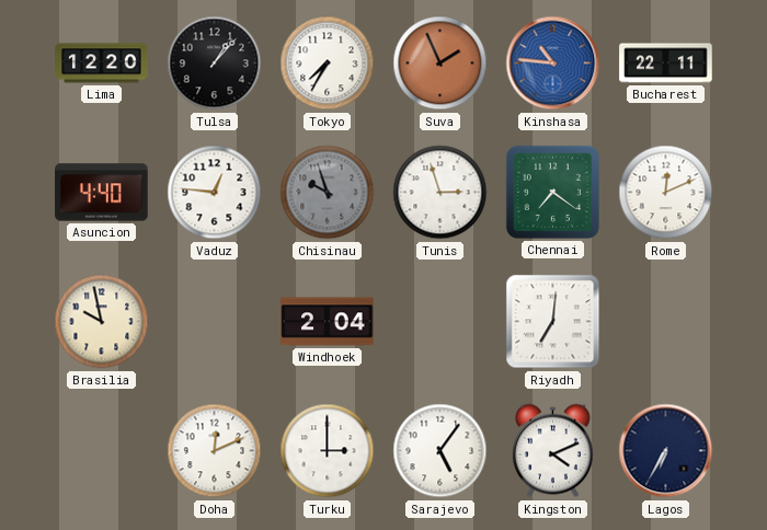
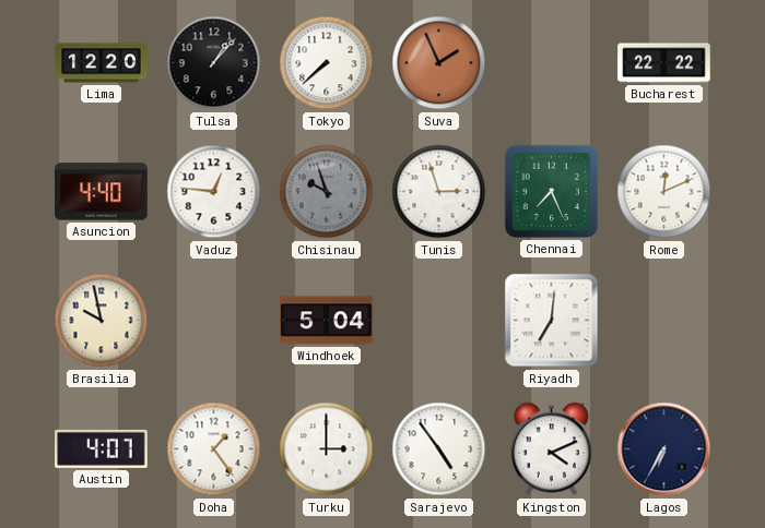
Tokyo: 7:35 -> 7:38 (327, 63)
Kinshasa: 10:46 -> none (553, 64)
Bucharest: 22:11 -> 22:22 (664, 63)
Chennai: 7:21 -> 7:26 (551, 191)
Windhoek: 2:04 -> 5:04 (327, 321)
Austin: none -> 4:07 (102, 448)
Doha: 12:11 -> 1:24 (214, 449)
Sarajevo: 5:06 -> 4:54 (439, 449)
